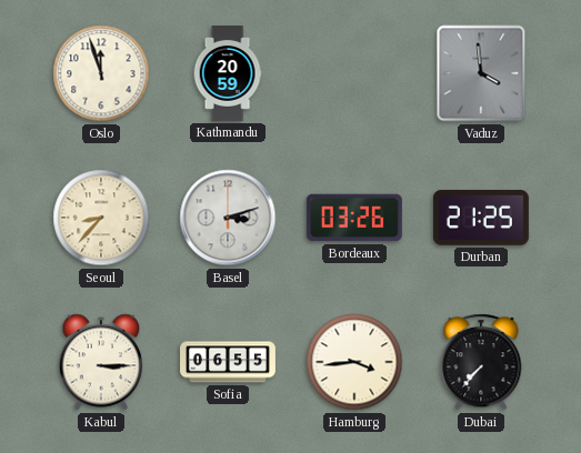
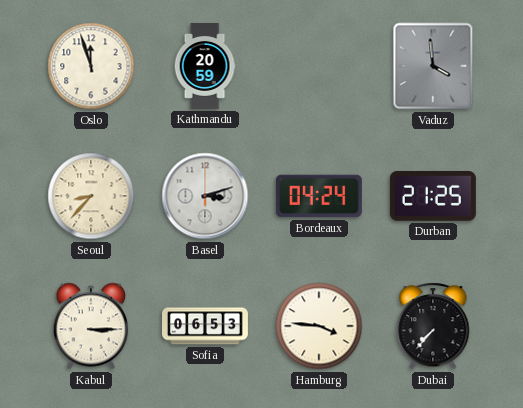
Bordeaux: 03:26 -> 04:24 (319, 196)
Sofia: 06:55 -> 06:53 (206, 326)
Hamburg: 3:44 -> 3:46 (319, 326)
